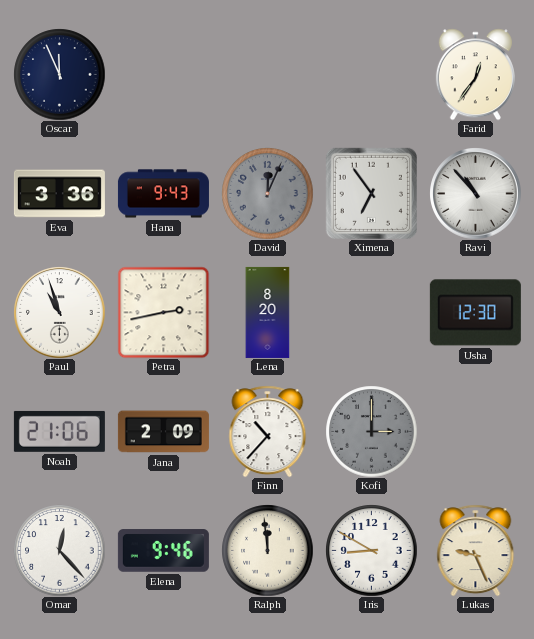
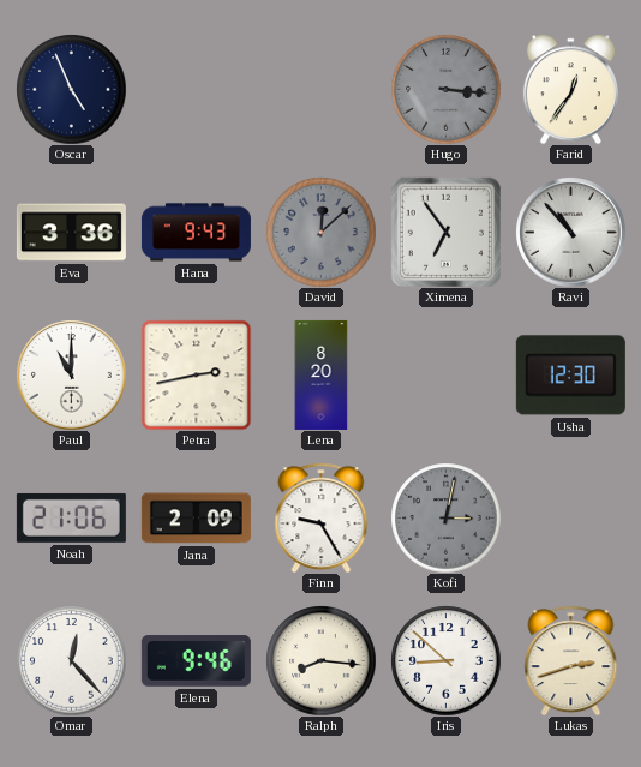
Oscar: 11:56 -> 4:56 (71, 89)
Hugo: none -> 3:16 (445, 89)
David: 12:04 -> 12:08 (320, 232)
Paul: 10:57 -> 11:00 (71, 374)
Finn: 10:37 -> 9:25 (322, 517)
Kofi: 3:00 -> 3:02 (445, 517)
Ralph: 11:59 -> 8:16 (320, 660)
Iris: 8:50 -> 8:52 (445, 660)
Lukas: 9:26 -> 2:42 (571, 660)
